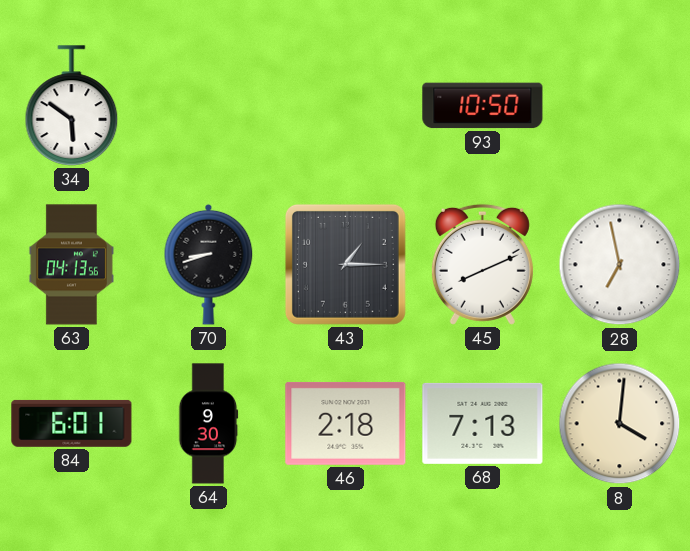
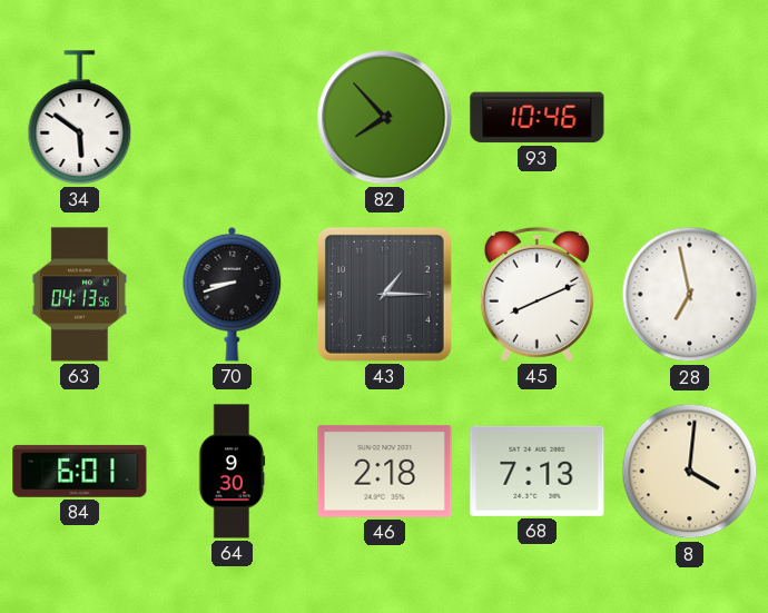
82: none -> 7:53 (385, 118)
93: 10:50 -> 10:46 (538, 118)
